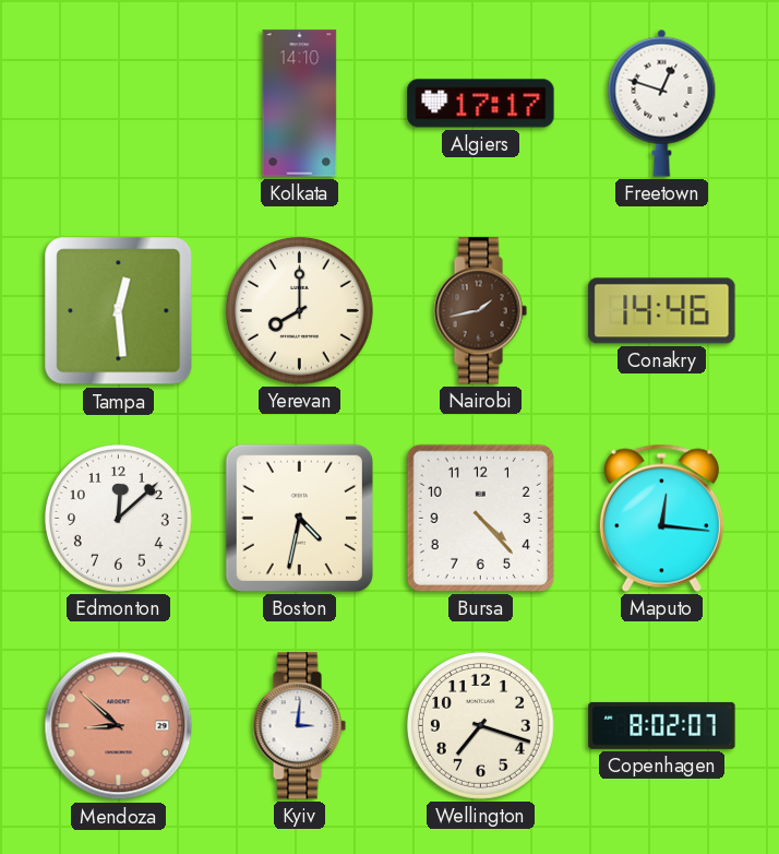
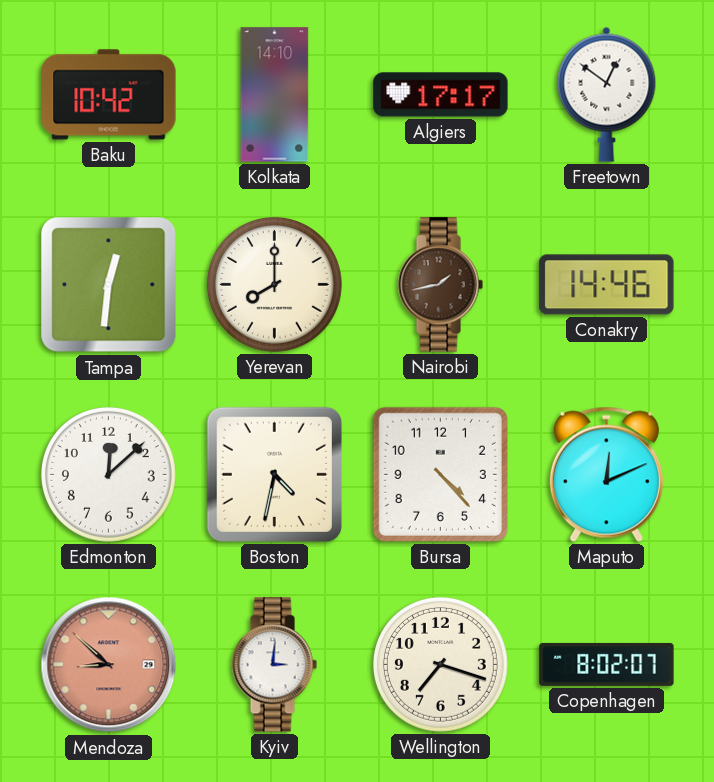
Baku: none -> 10:42 (109, 95)
Freetown: 12:48 -> 12:51 (607, 94)
Tampa: 12:29 -> 12:31 (109, 285)
Maputo: 12:16 -> 12:11 (606, 474)
